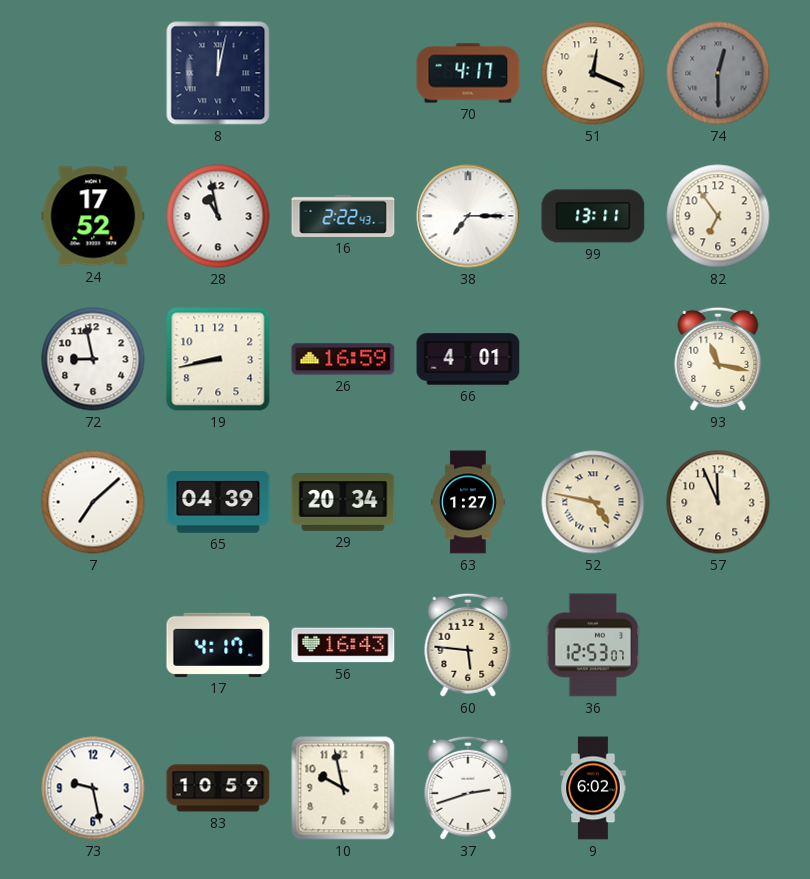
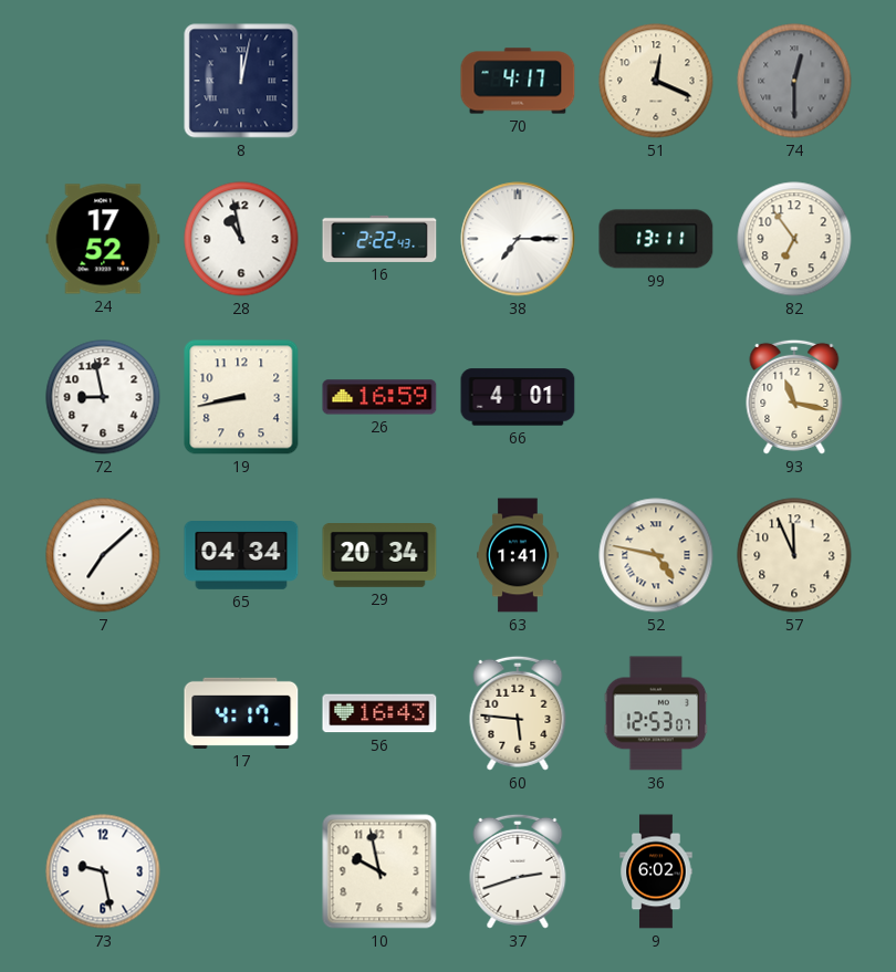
65: 04:39 -> 04:34 (241, 556)
63: 1:27 -> 1:41 (518, 555)
83: 10:59 -> none (218, 788)
